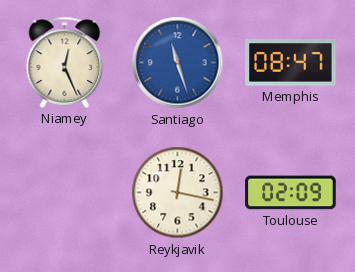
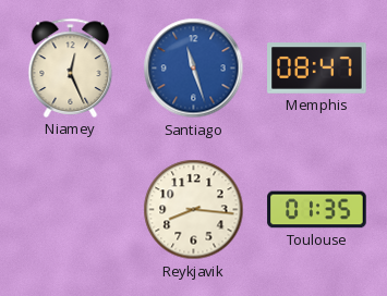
Reykjavik: 12:17 -> 8:16 (194, 210)
Toulouse: 02:09 -> 01:35 (317, 210)
